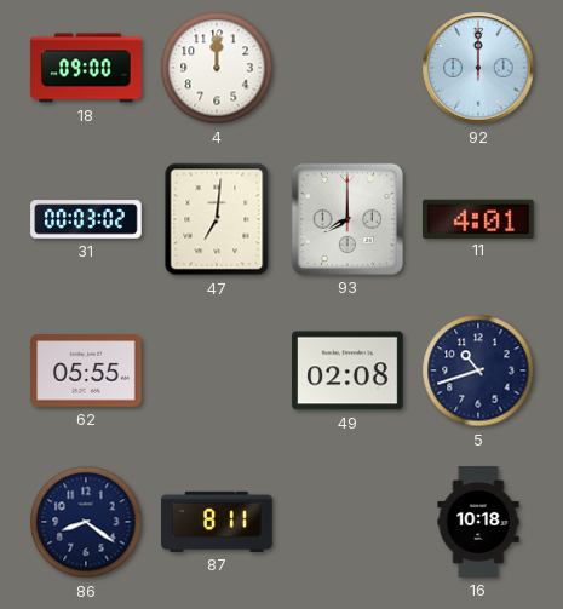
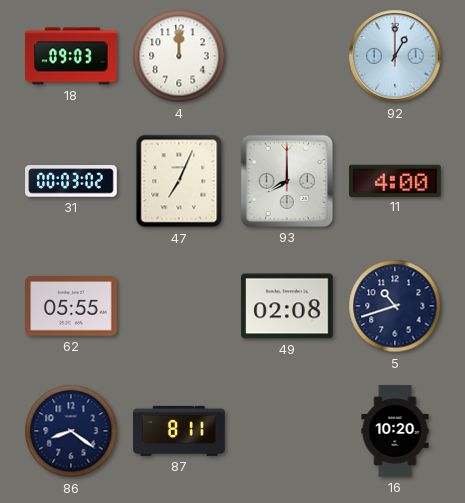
18: 09:00 -> 09:03 (71, 56)
92: 12:00 -> 1:00 (395, 56)
47: 7:01 -> 7:04 (179, 181)
11: 4:01 -> 4:00 (396, 180)
16: 10:18 -> 10:20 (395, 431)
